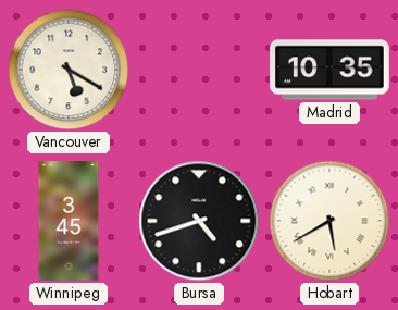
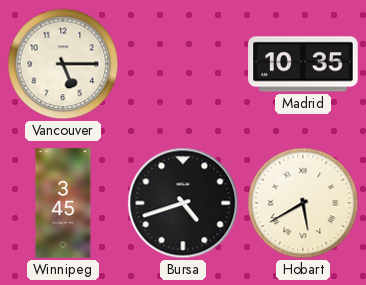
Vancouver: 5:20 -> 5:15 (63, 64)
